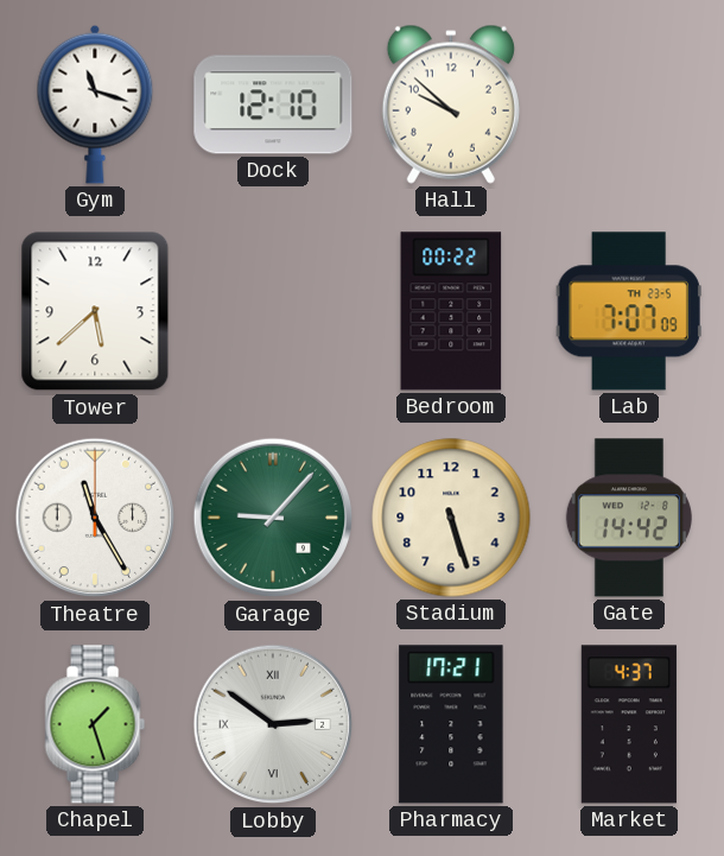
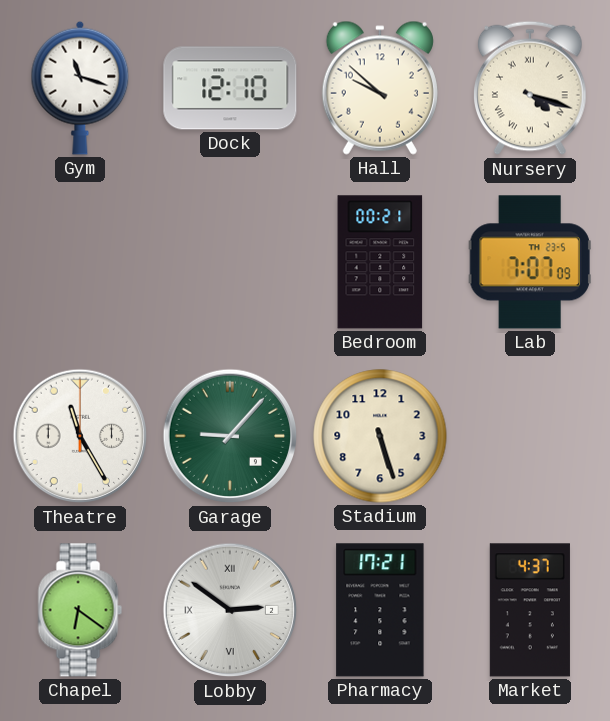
Nursery: none -> 4:18 (531, 88)
Tower: 5:38 -> none (95, 311)
Bedroom: 00:22 -> 00:21 (380, 262)
Gate: 14:42 -> none (629, 518)
Chapel: 1:27 -> 6:21 (80, 610)
